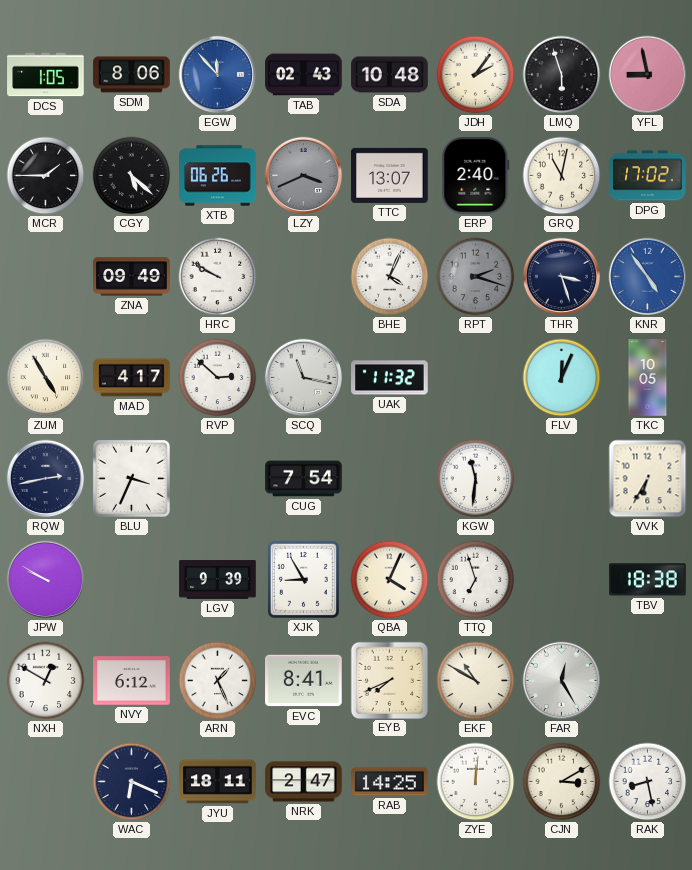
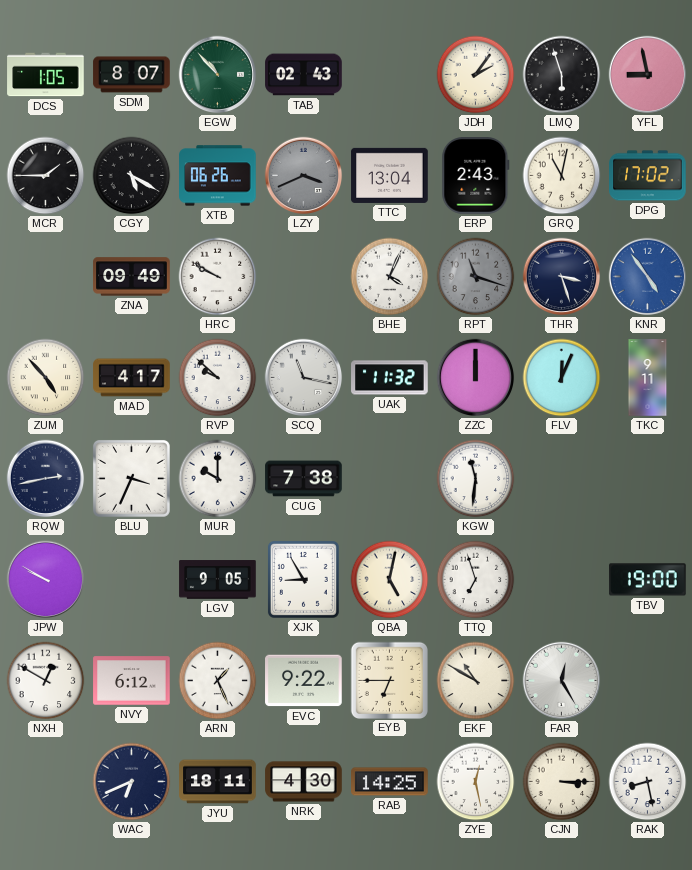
SDM: 8:06 -> 8:07 (132, 75)
EGW: 11:53 -> 10:53 (218, 75)
EGW dial: blue -> green (218, 75)
SDA: 10:48 -> none (390, 75)
CGY: 5:22 -> 5:20 (132, 176)
TTC: 13:07 -> 13:04 (390, 175)
ERP: 2:40 -> 2:43 (476, 176)
RPT: 2:18 -> 11:18 (476, 277)
ZUM: 4:55 -> 4:53 (46, 378)
RVP: 2:52 -> 9:52 (218, 378)
ZZC: none -> 12:00 (476, 378)
TKC: 10:05 -> 9:11 (648, 378)
MUR: none -> 10:00 (218, 479)
CUG: 7:54 -> 7:38 (304, 479)
VVK: 6:35 -> none (648, 479)
LGV: 9:39 -> 9:05 (218, 580)
QBA: 4:04 -> 5:02 (390, 580)
TBV: 18:38 -> 19:00 (648, 580)
EVC: 8:41 -> 9:22 (304, 681)
EYB: 7:41 -> 6:45 (389, 680)
WAC: 6:19 -> 6:41 (132, 782)
NRK: 2:47 -> 4:30 (304, 782)
ZYE: 12:01 -> 12:28 (476, 782)
CJN: 3:10 -> 3:15 (562, 782)
